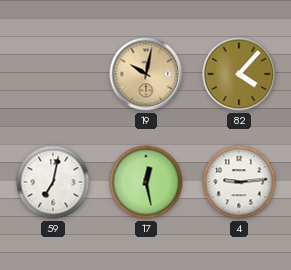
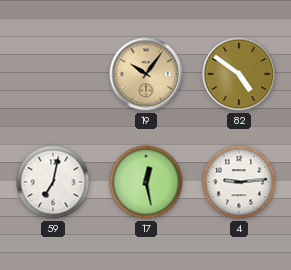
19: 10:02 -> 10:06 (146, 74)
82: 4:07 -> 4:51 (239, 74)
